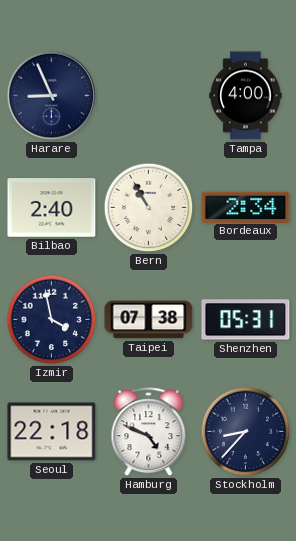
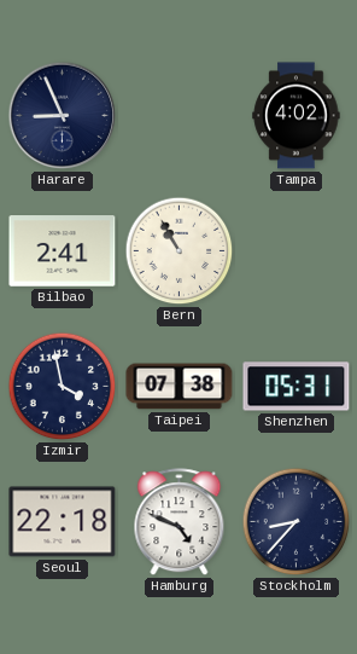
Tampa: 4:00 -> 4:02 (297, 116)
Bilbao: 2:40 -> 2:41 (63, 251)
Bordeaux: 2:34 -> none (246, 207)
